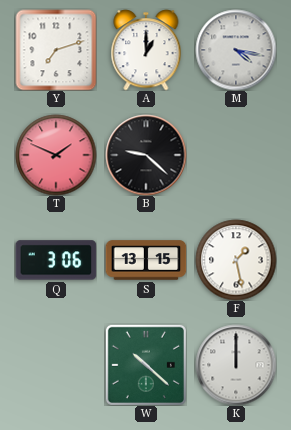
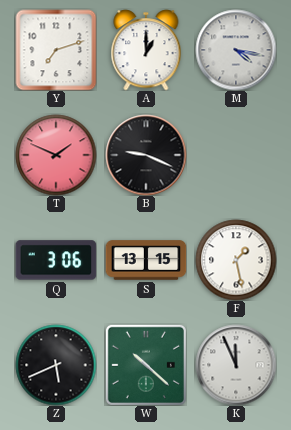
B: 9:22 -> 9:19 (146, 155)
Z: none -> 5:41 (56, 365)
K: 12:00 -> 11:56 (236, 365)
